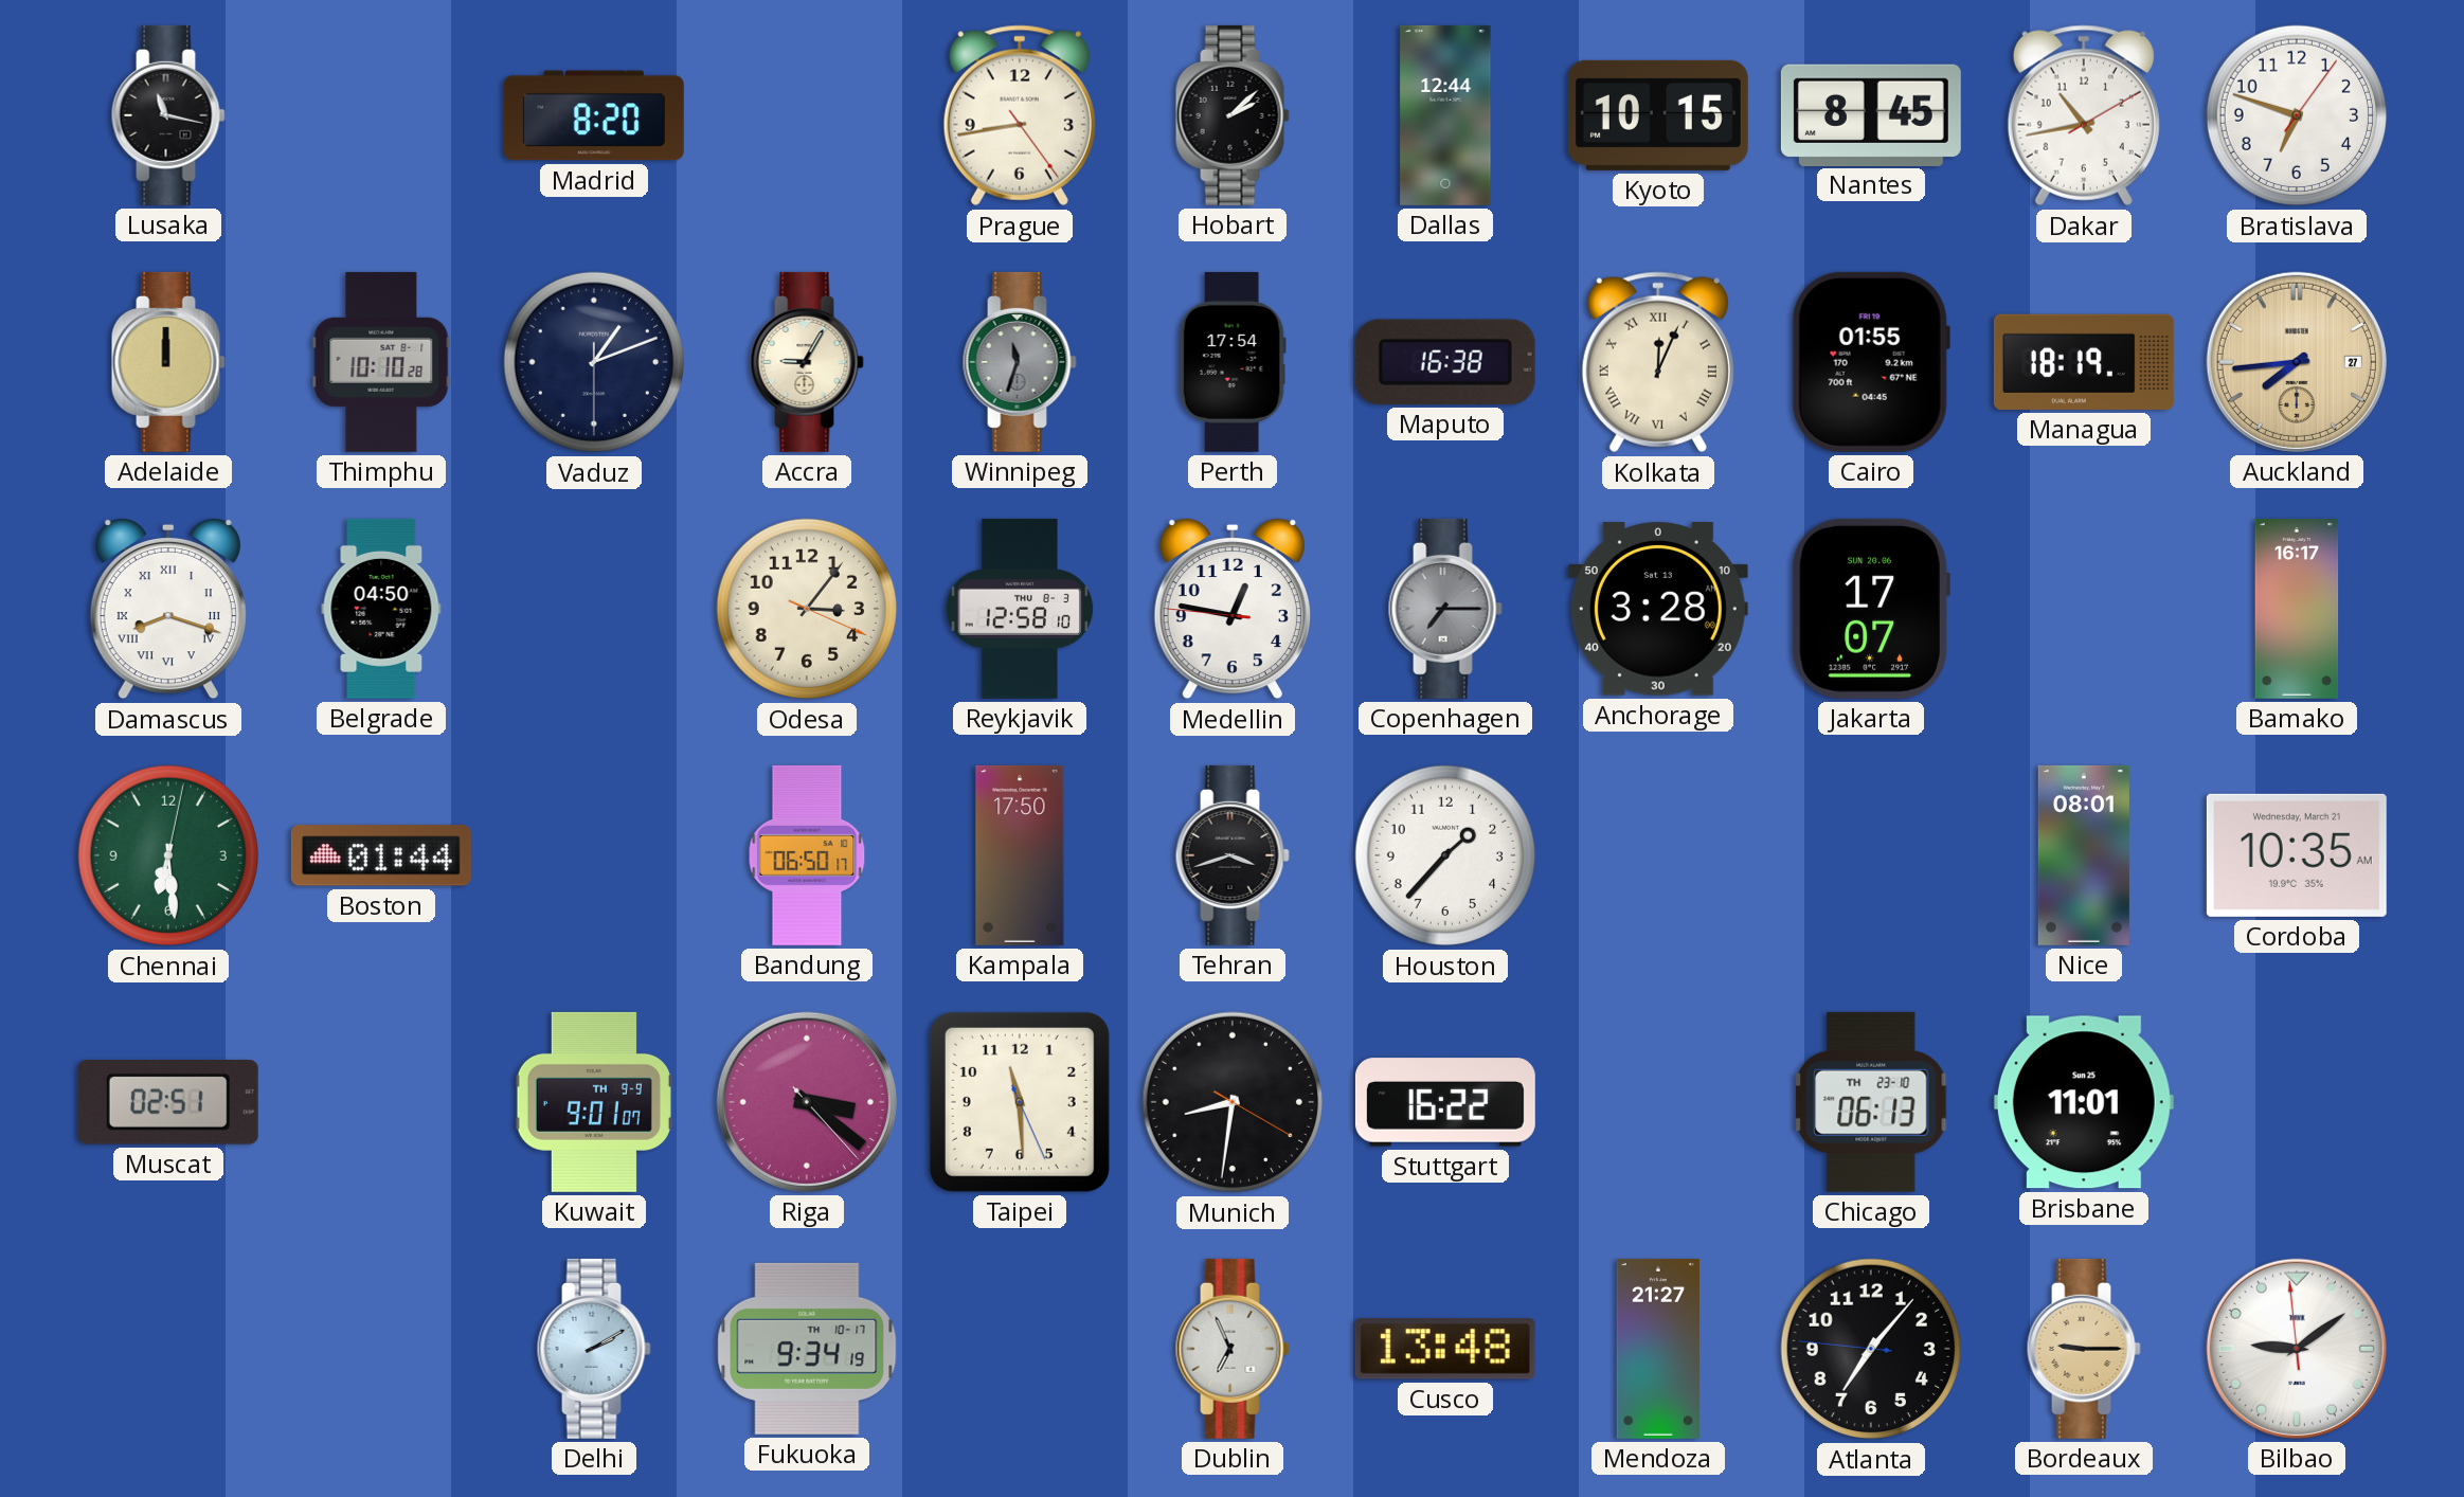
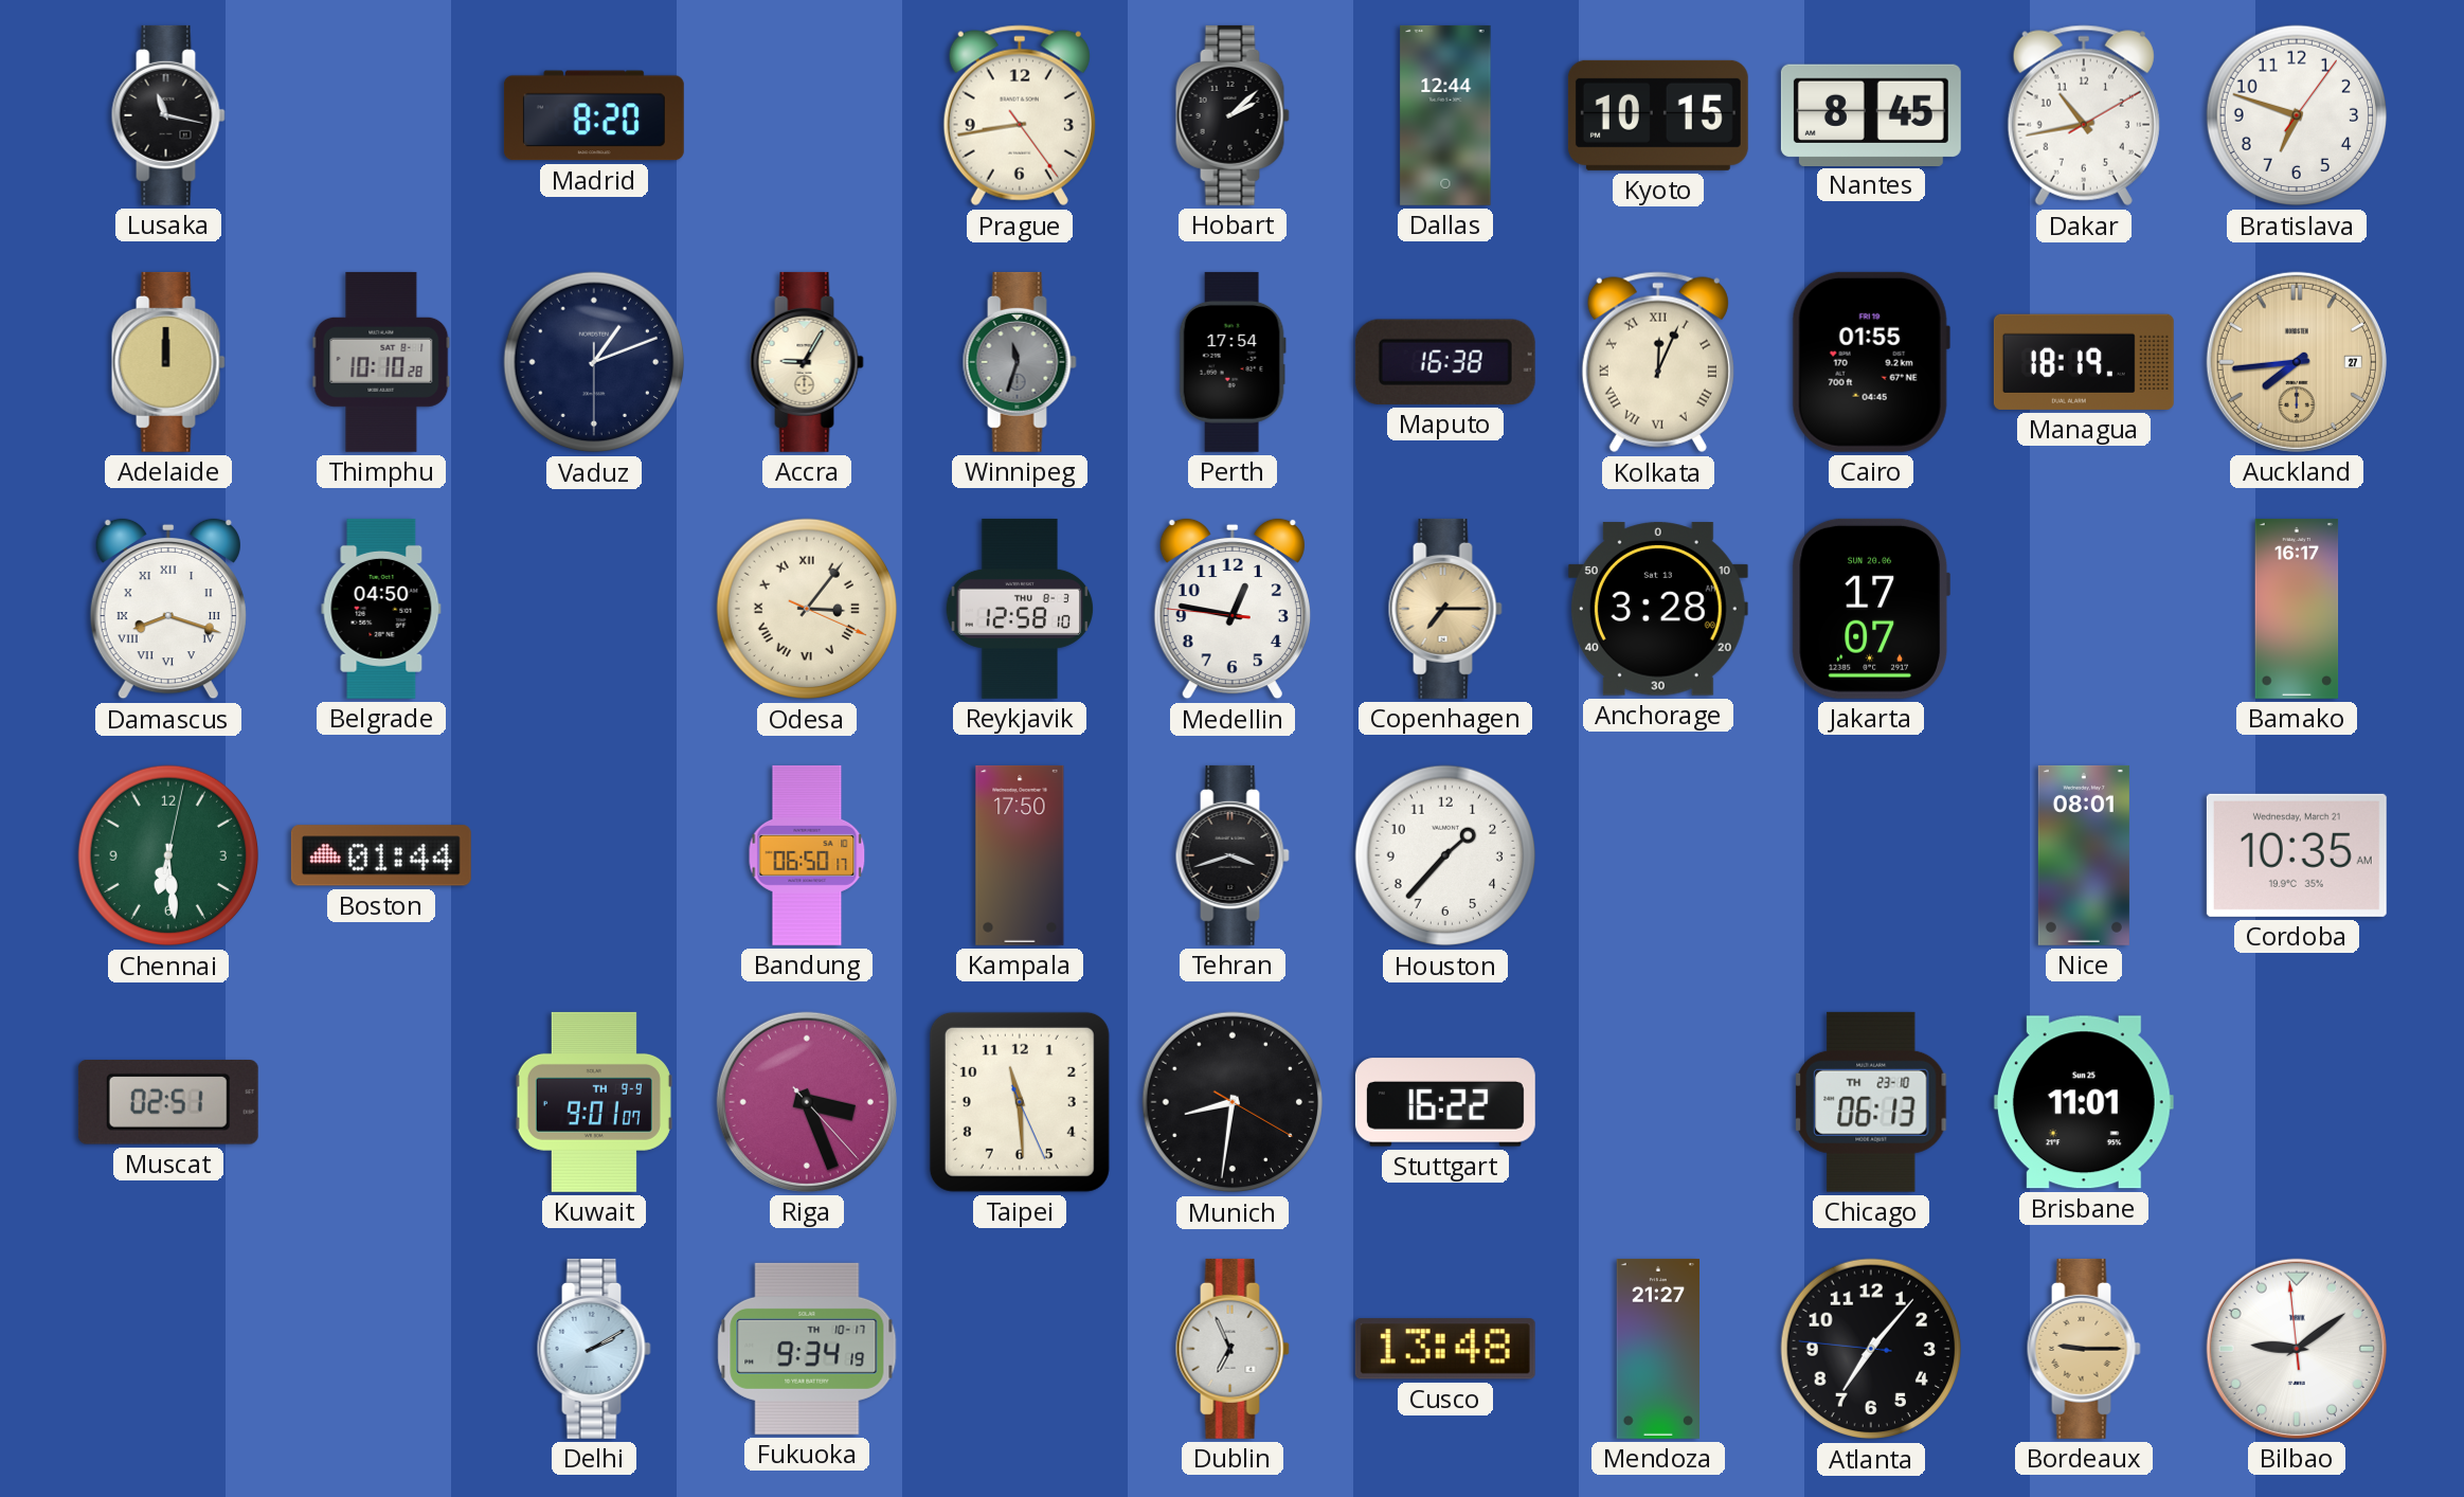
Odesa numerals: Arabic -> Roman (806, 609)
Copenhagen dial: grey -> champagne (1445, 609)
Riga: 3:21 -> 3:26 (807, 1102)
